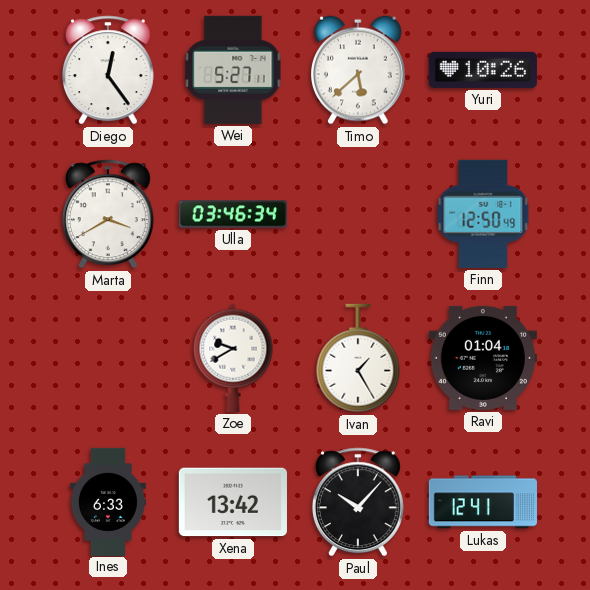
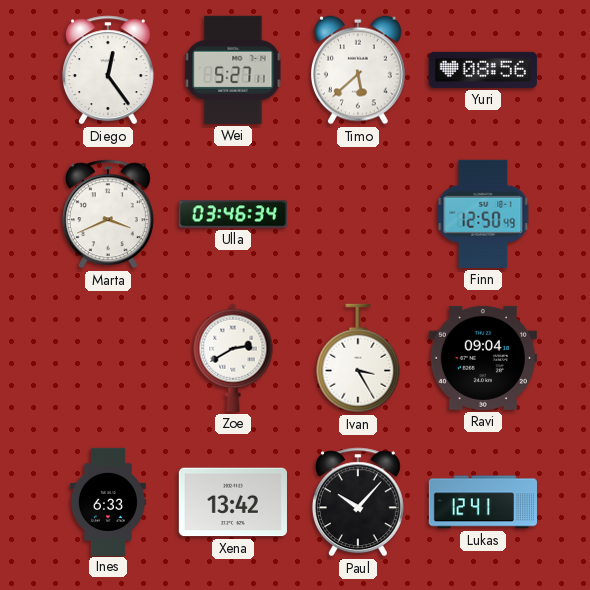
Yuri: 10:26 -> 08:56 (483, 70)
Marta: 3:40 -> 3:41 (108, 214)
Zoe: 9:40 -> 2:40 (233, 358)
Ivan: 1:25 -> 3:25 (358, 358)
Ravi: 01:04 -> 09:04 (483, 358)
